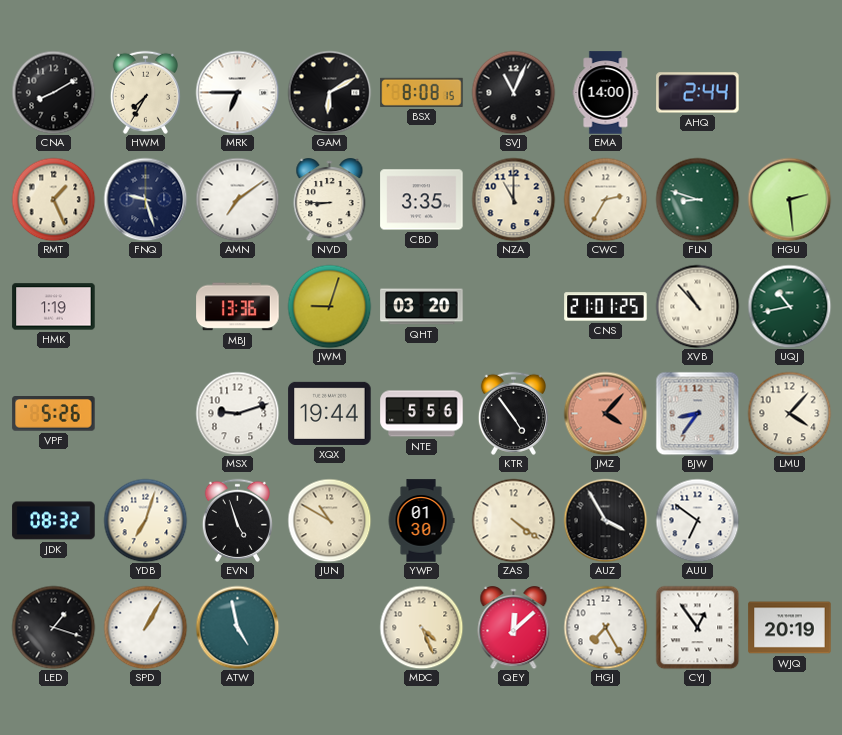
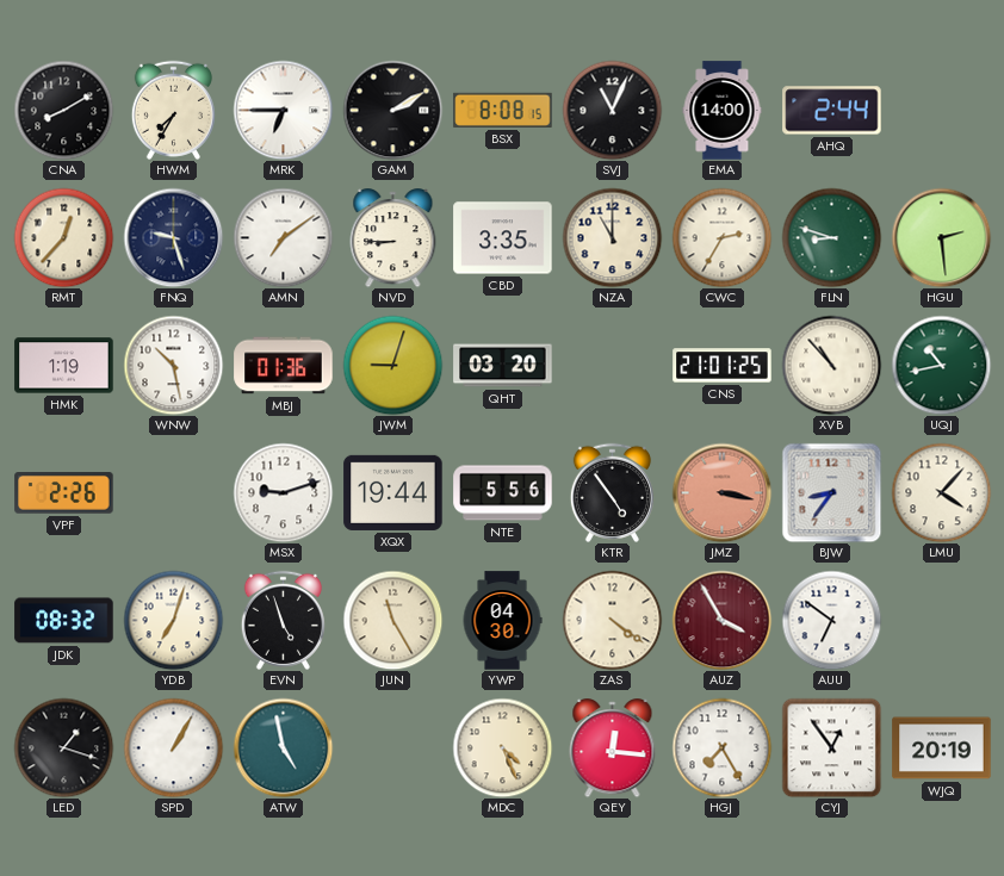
GAM: 6:10 -> 2:10 (392, 110)
RMT: 1:26 -> 12:37 (63, 237)
WNW: none -> 10:28 (173, 365)
MBJ: 13:36 -> 01:36 (284, 366)
VPF: 5:26 -> 2:26 (64, 493)
JMZ: 4:07 -> 3:17 (721, 492)
JUN: 10:50 -> 11:25 (392, 620)
YWP: 01:30 -> 04:30 (502, 621)
AUZ dial: black -> burgundy (721, 620)
QEY: 12:08 -> 12:16 (613, 748)
